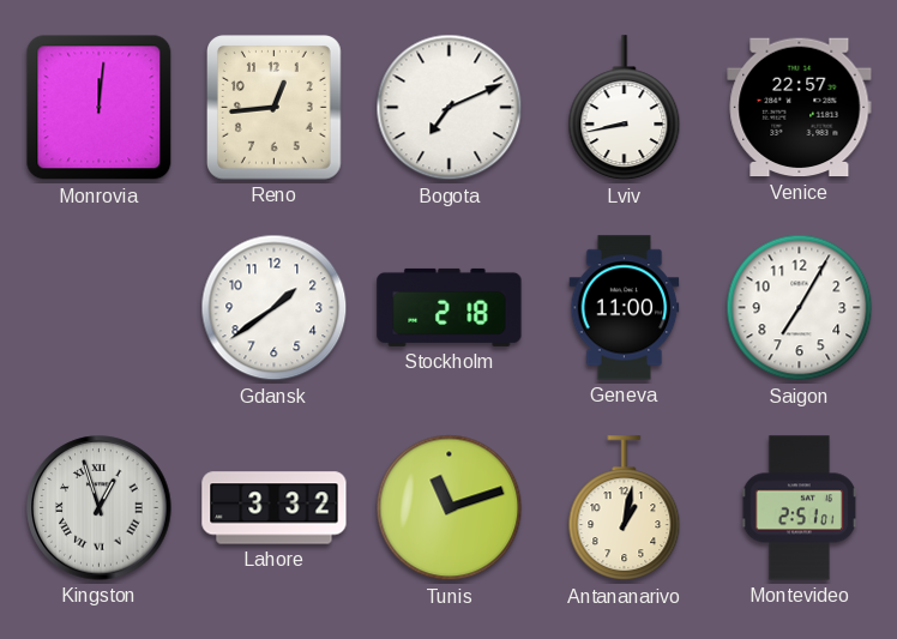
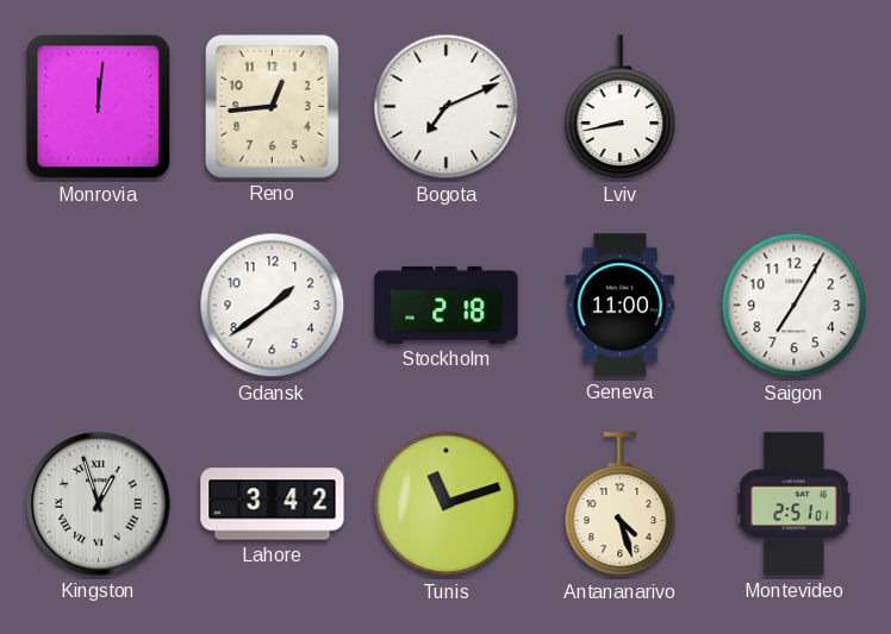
Venice: 22:57 -> none (800, 108)
Lahore: 3:32 -> 3:42 (273, 504)
Antananarivo: 1:02 -> 4:27 (621, 504)
